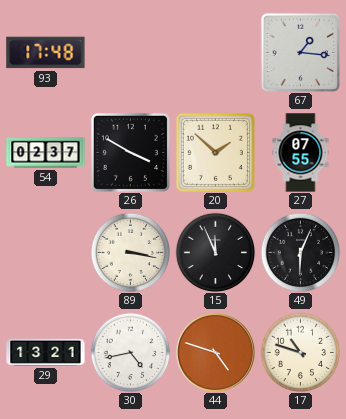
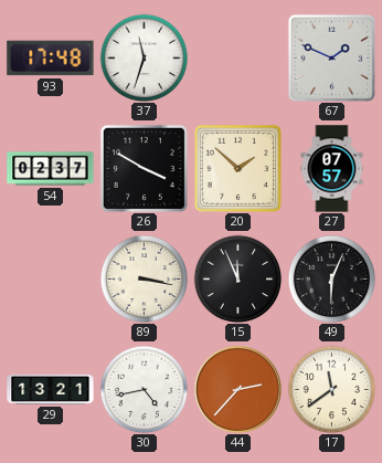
37: none -> 11:33 (144, 57)
67: 1:16 -> 1:49 (331, 57)
27: 07:55 -> 07:57 (332, 169)
44: 4:48 -> 2:37 (237, 389)
17: 10:48 -> 11:39 (331, 389)
